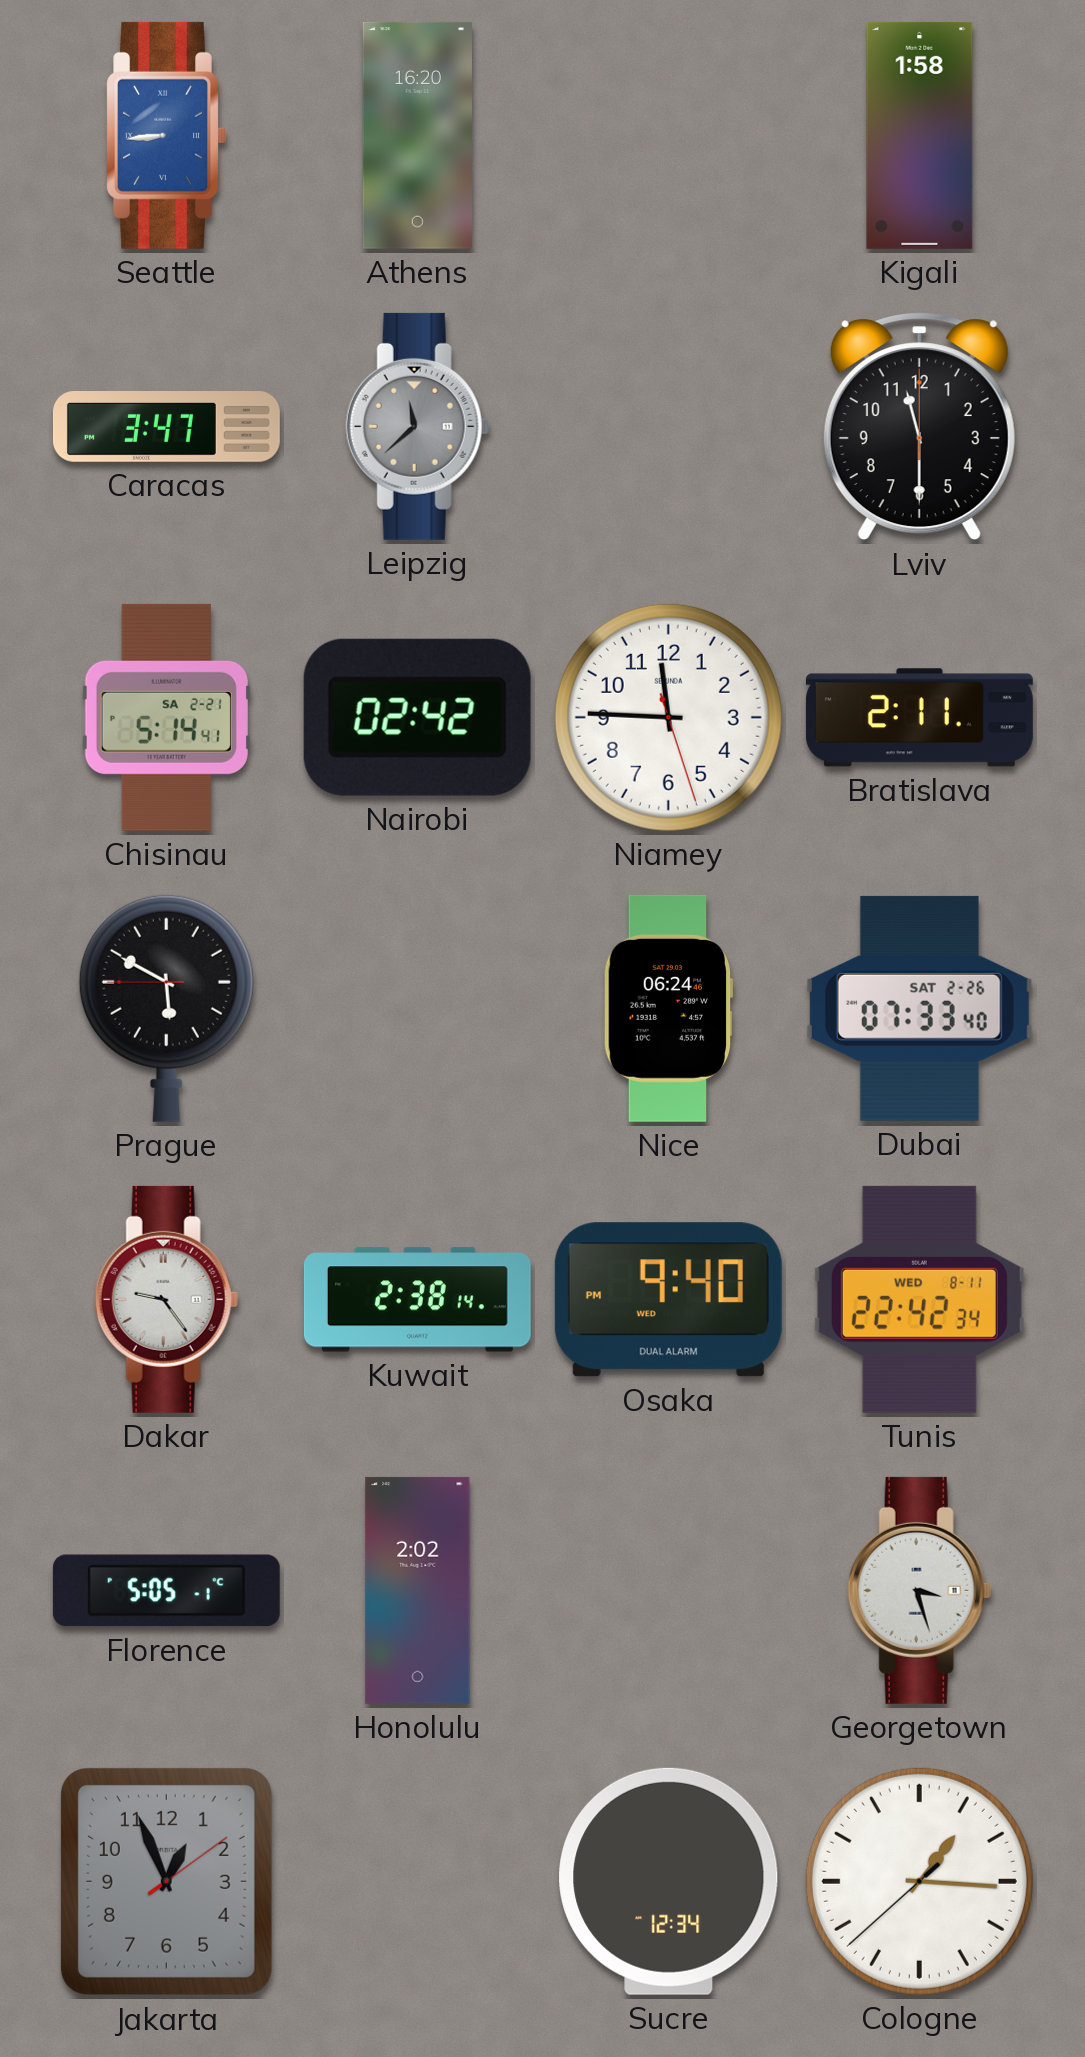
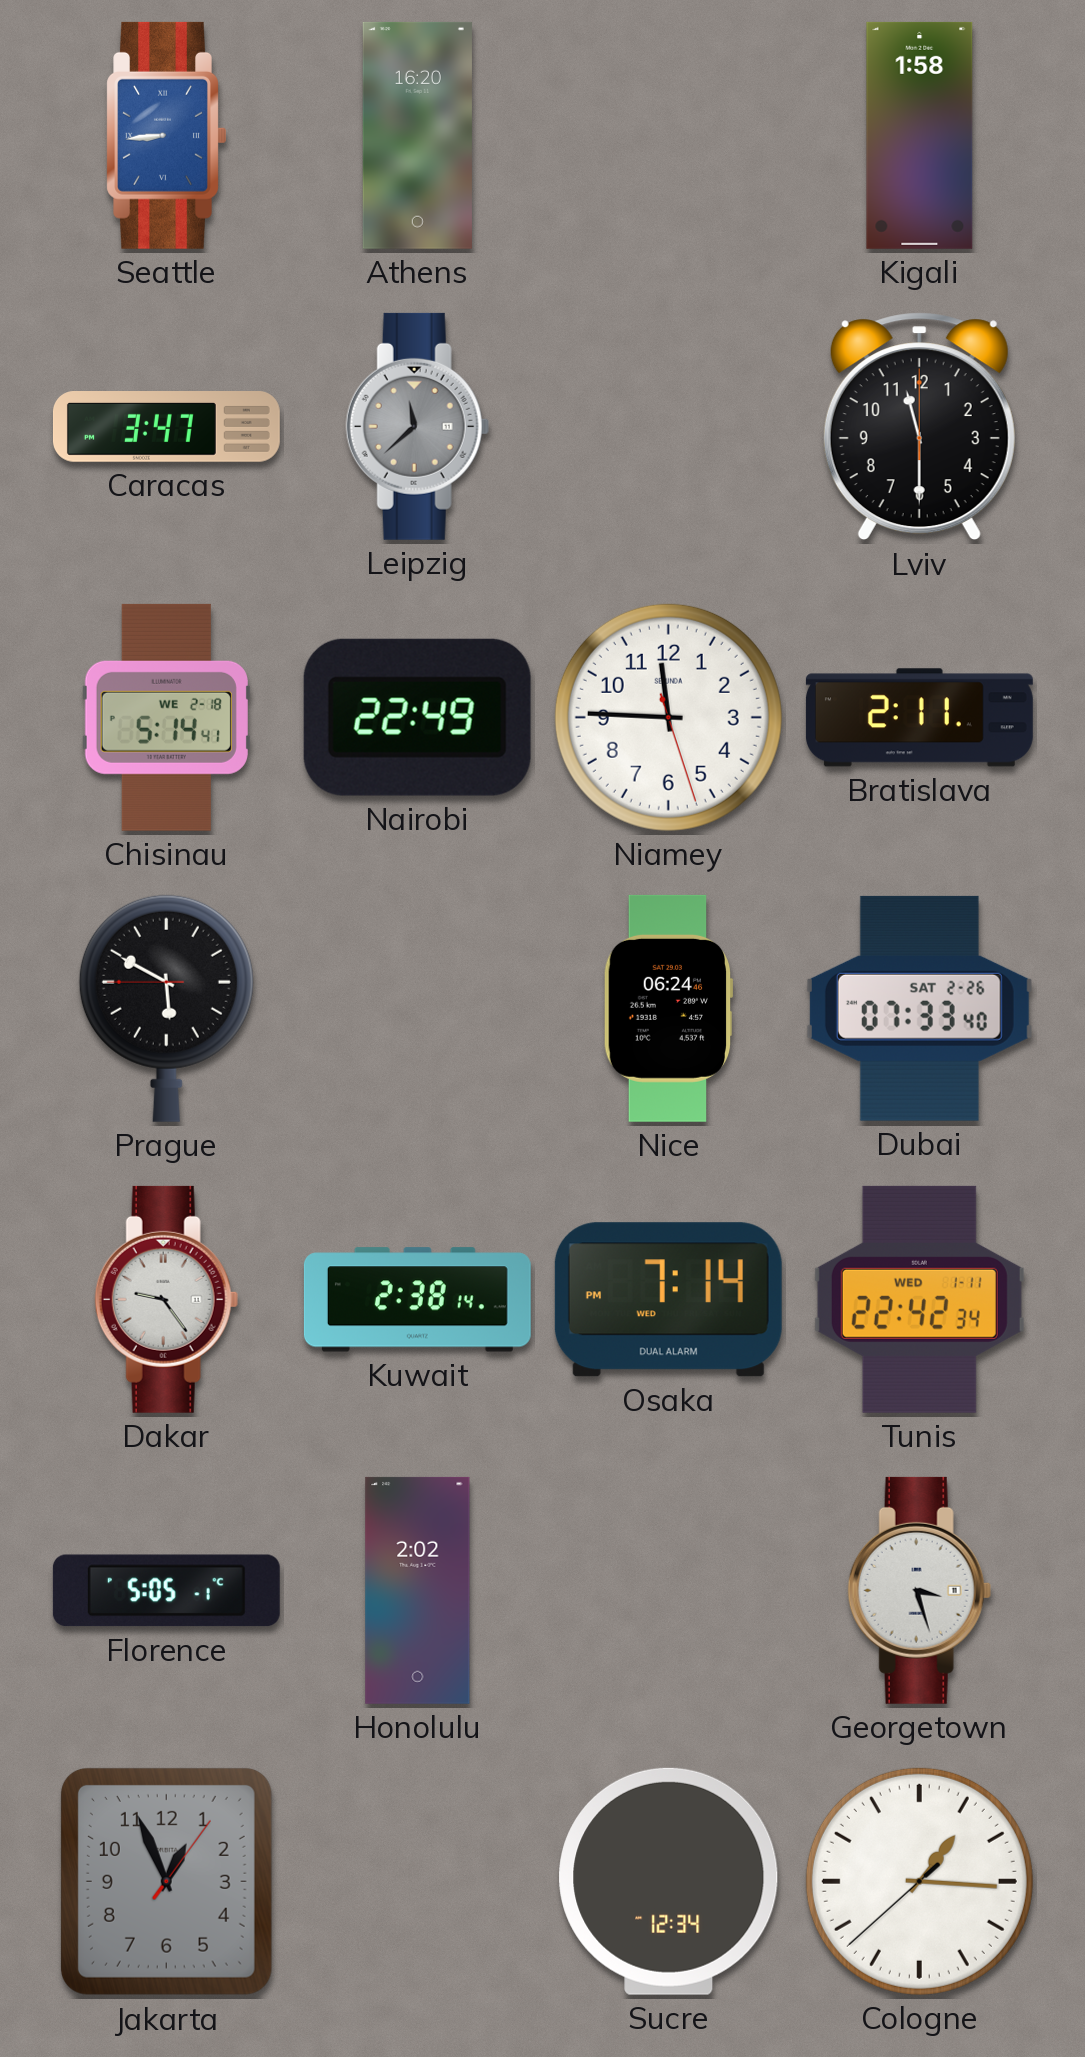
Chisinau date: SA 2-21 -> WE 2-18 (166, 717)
Nairobi: 02:42 -> 22:49 (417, 717)
Osaka: 9:40 -> 7:14 (668, 1300)
Tunis date: WED 8-11 -> WED 1-11 (919, 1299)
Jakarta: 12:56:09 -> 12:56:06 (166, 1881)
